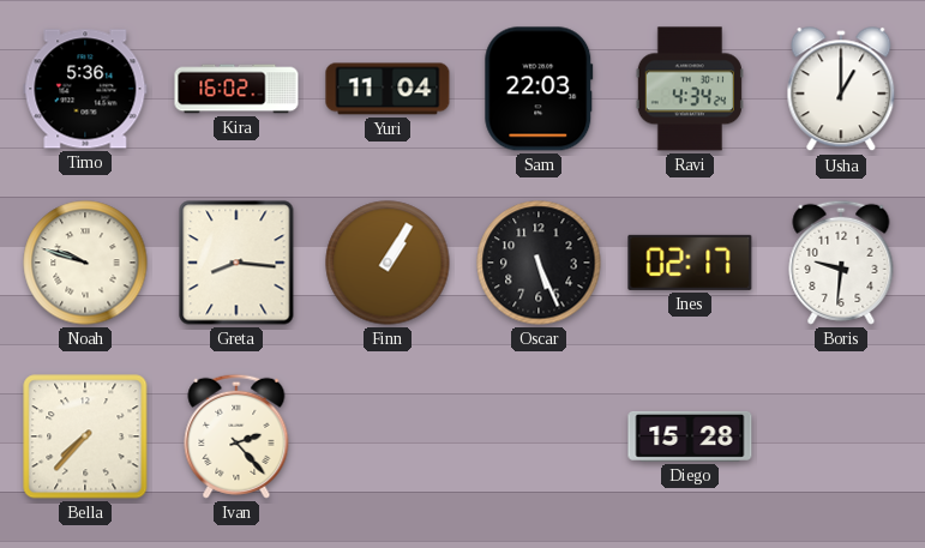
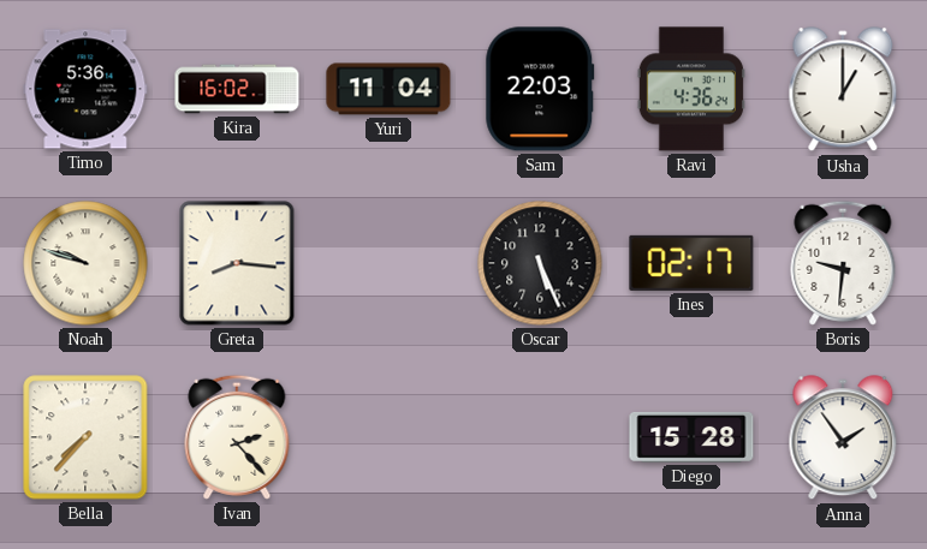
Ravi: 4:34 -> 4:36 (691, 89)
Finn: 1:05 -> none (388, 263)
Anna: none -> 1:54 (843, 438)
